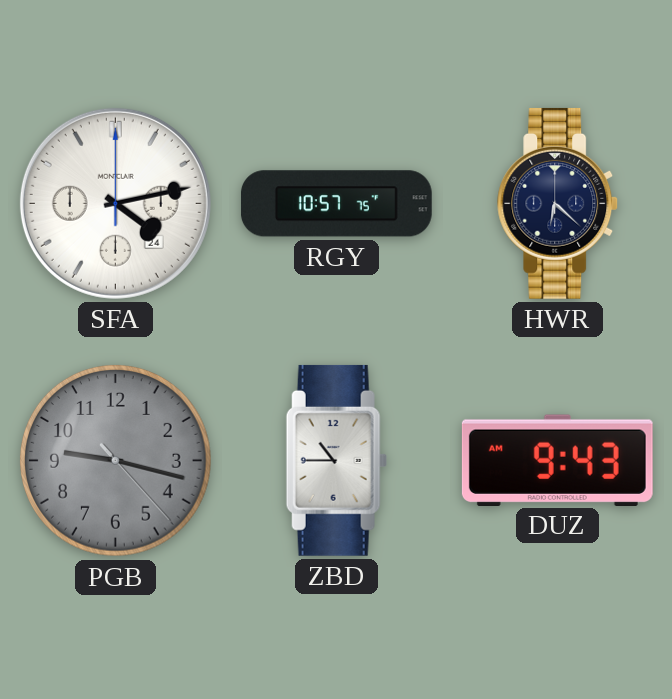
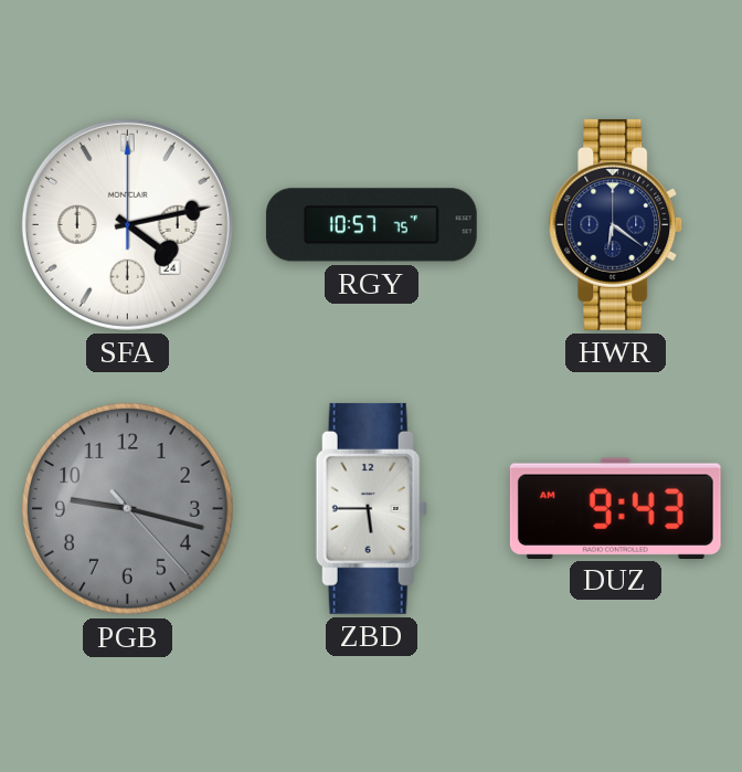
HWR: 6:22 -> 6:21 (616, 224)
ZBD: 10:45 -> 5:45 (371, 508)
